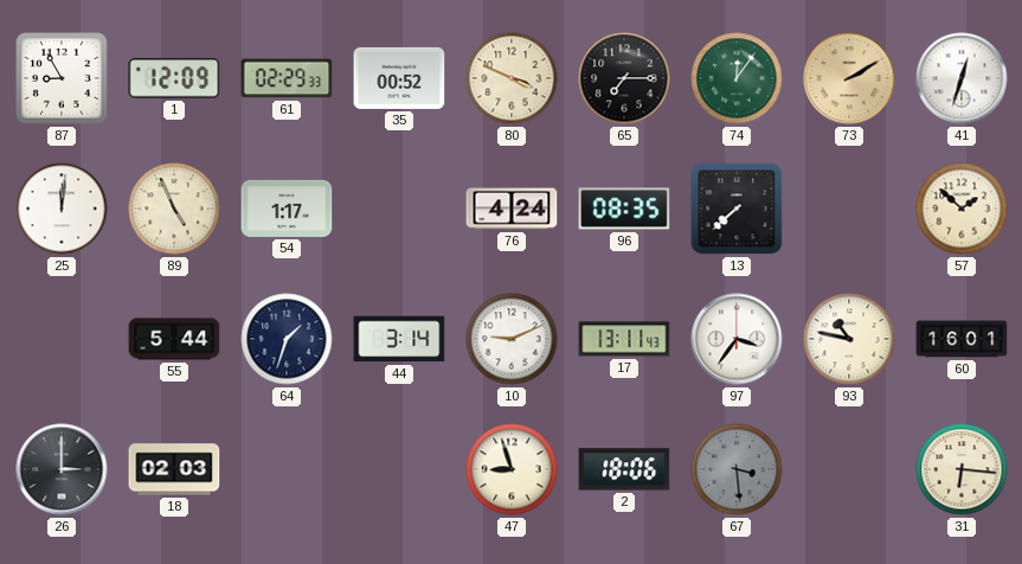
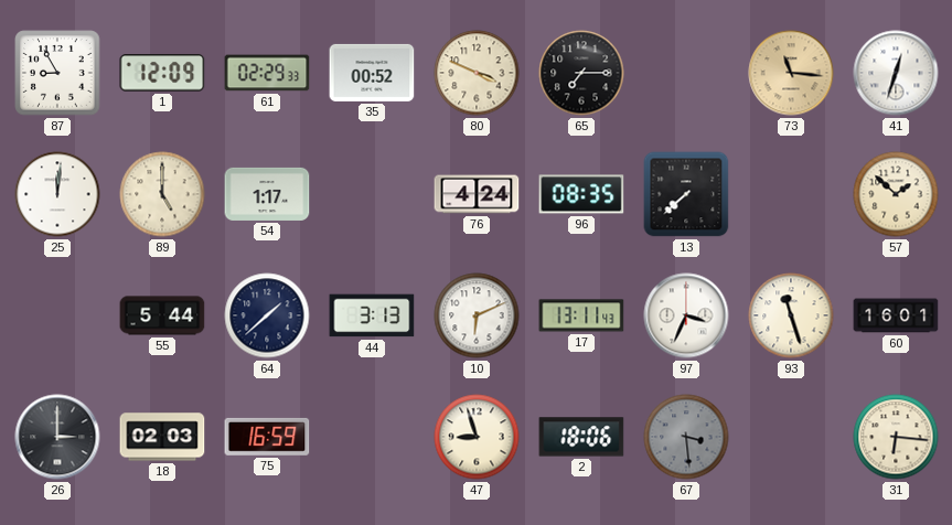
74: 12:06 -> none (737, 78)
73: 2:10 -> 11:16 (791, 73)
89: 4:56 -> 5:00 (162, 194)
64: 1:33 -> 1:38 (267, 315)
44: 3:14 -> 3:13 (372, 315)
10: 9:11 -> 6:11 (477, 315)
97: 3:36 -> 3:34 (686, 315)
93: 10:47 -> 11:27 (791, 315)
75: none -> 16:59 (267, 437)
